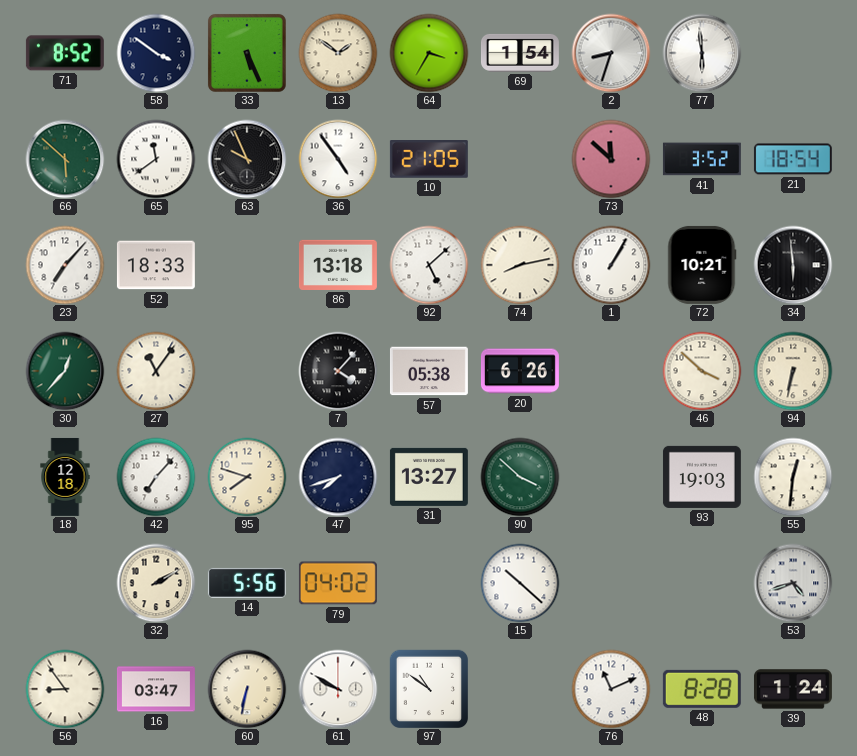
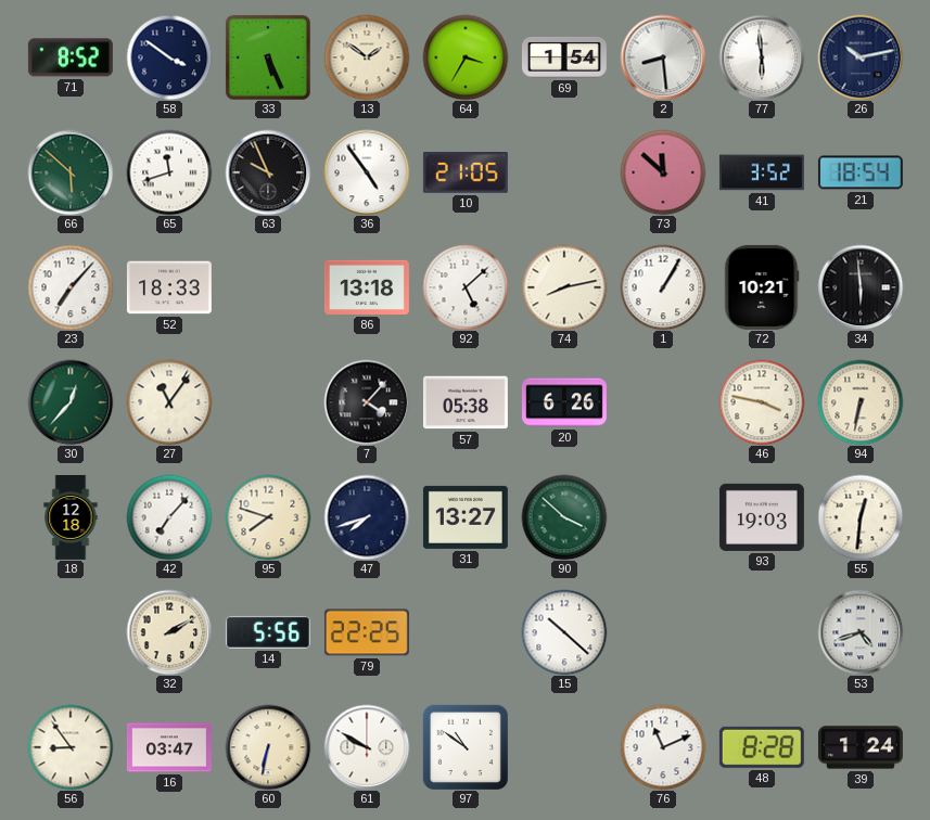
2: 8:33 -> 8:29 (663, 57)
26: none -> 10:13 (861, 57)
65: 11:39 -> 11:42 (169, 172)
46: 3:52 -> 3:47 (762, 402)
79: 04:02 -> 22:25 (367, 632)
